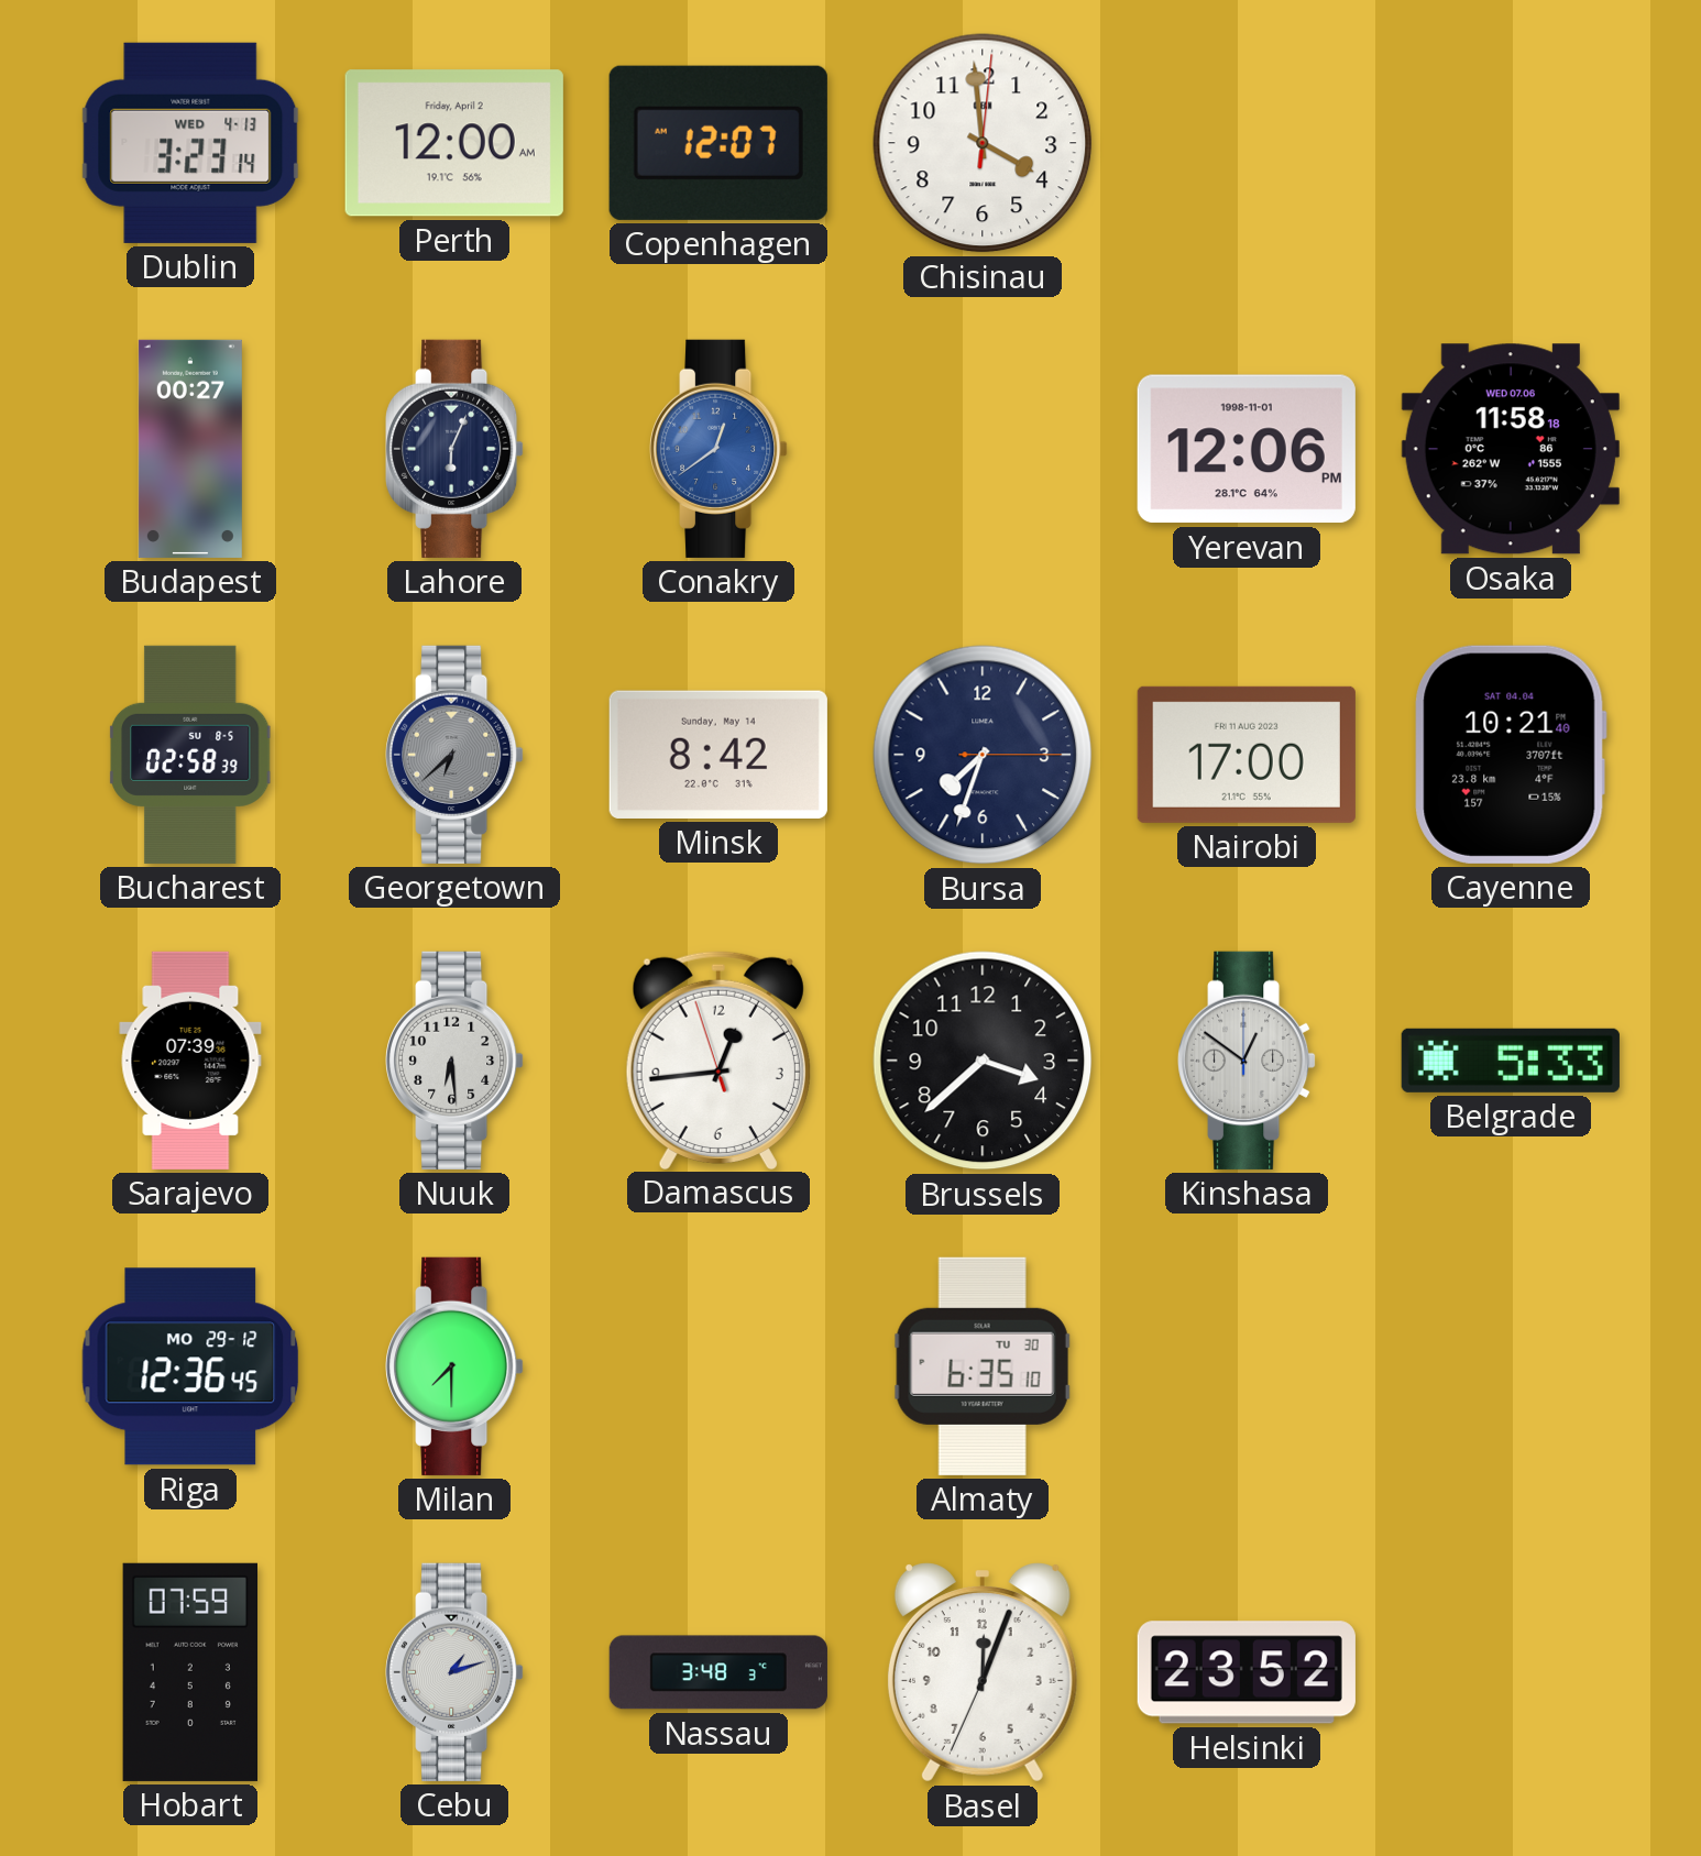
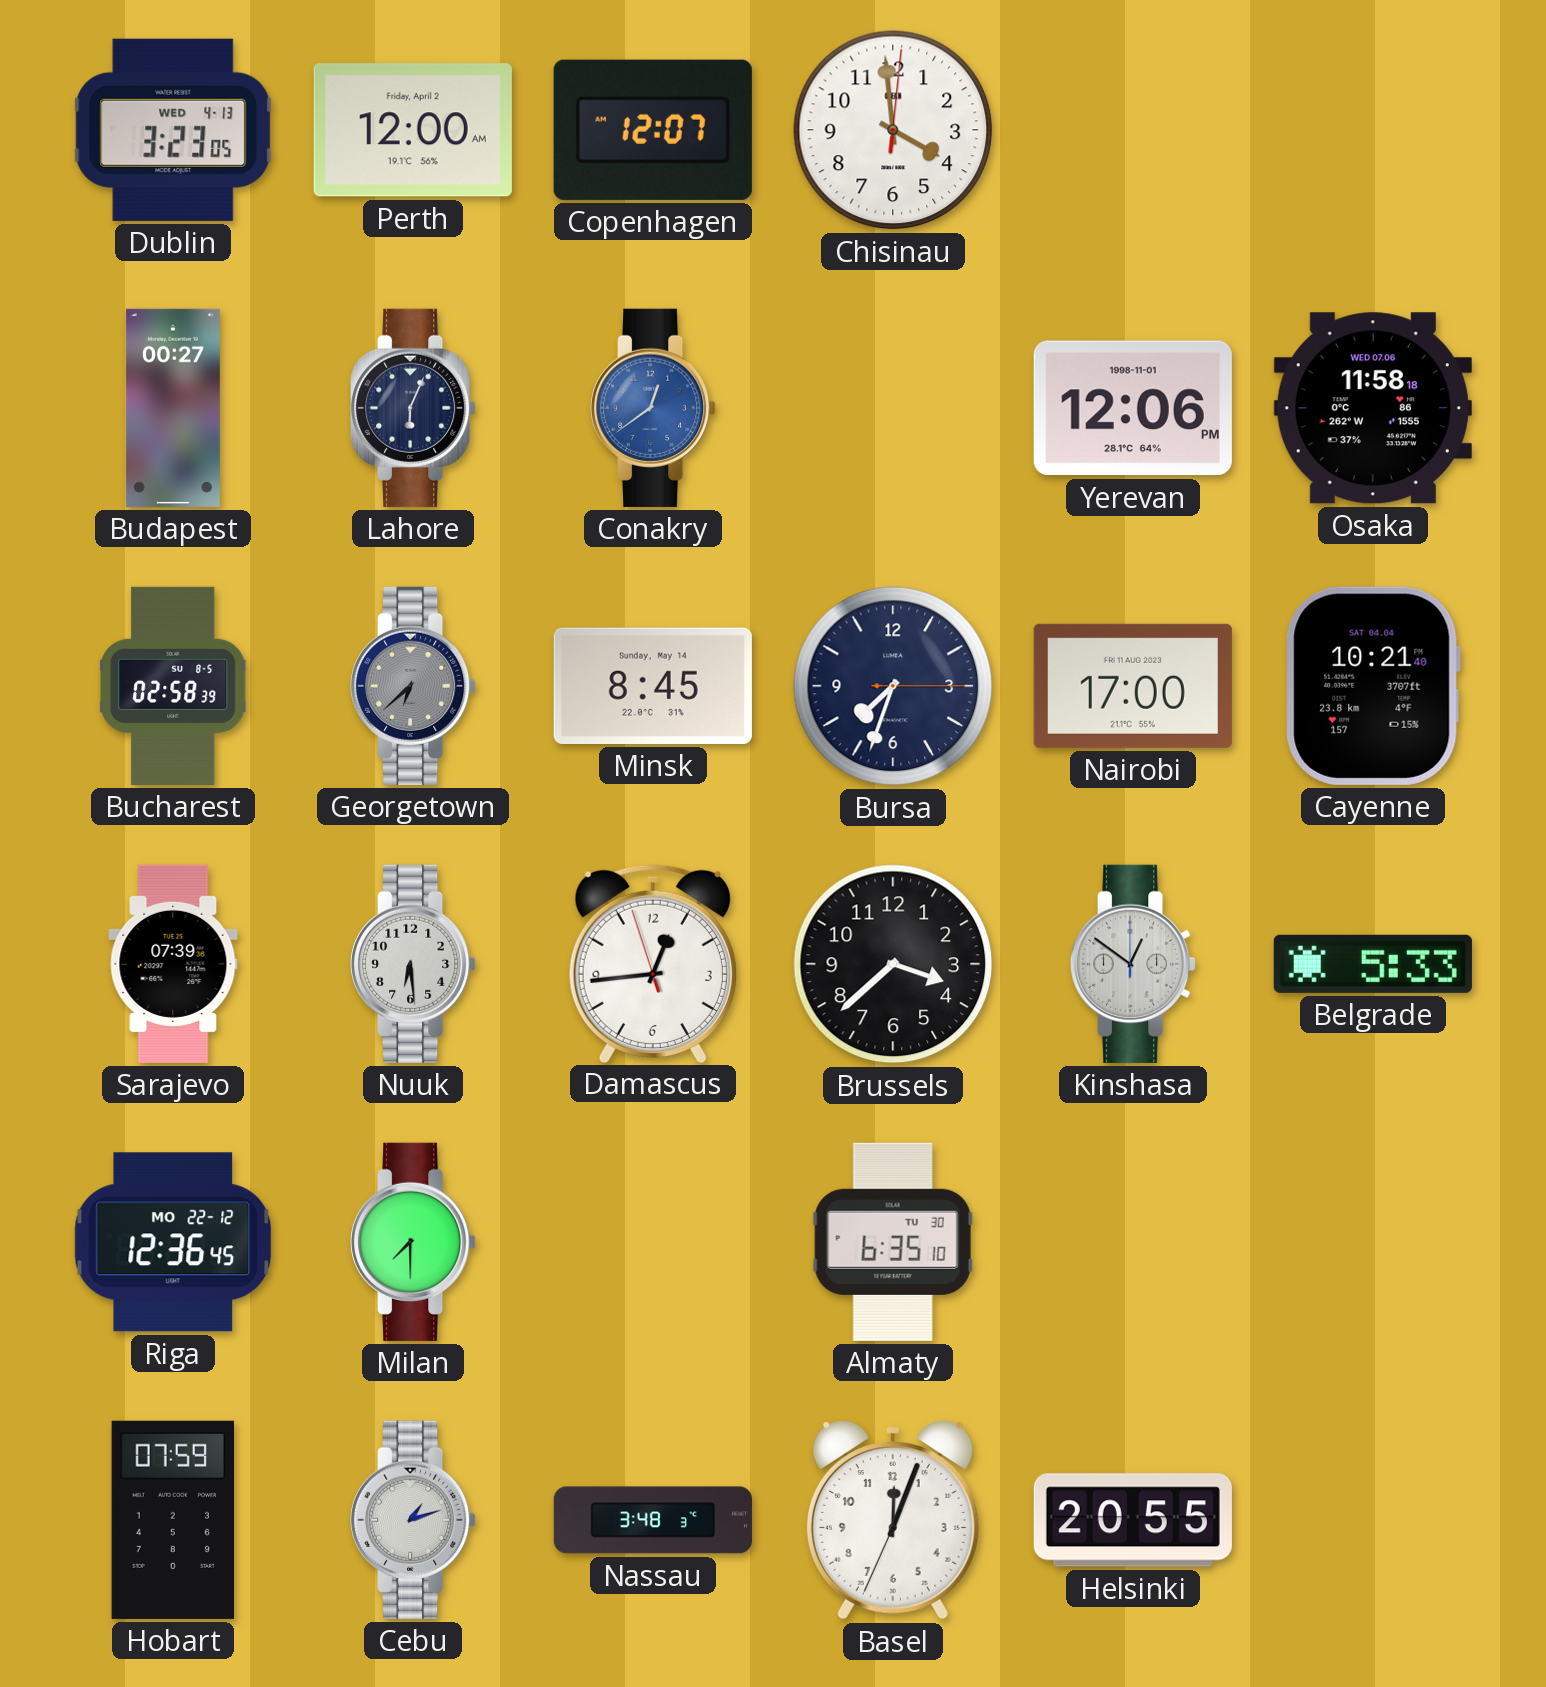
Dublin: 3:23:14 -> 3:23:05 (173, 130)
Minsk: 8:42 -> 8:45 (653, 686)
Riga date: MO 29-12 -> MO 22-12 (173, 1242)
Helsinki: 23:52 -> 20:55 (1133, 1520)
